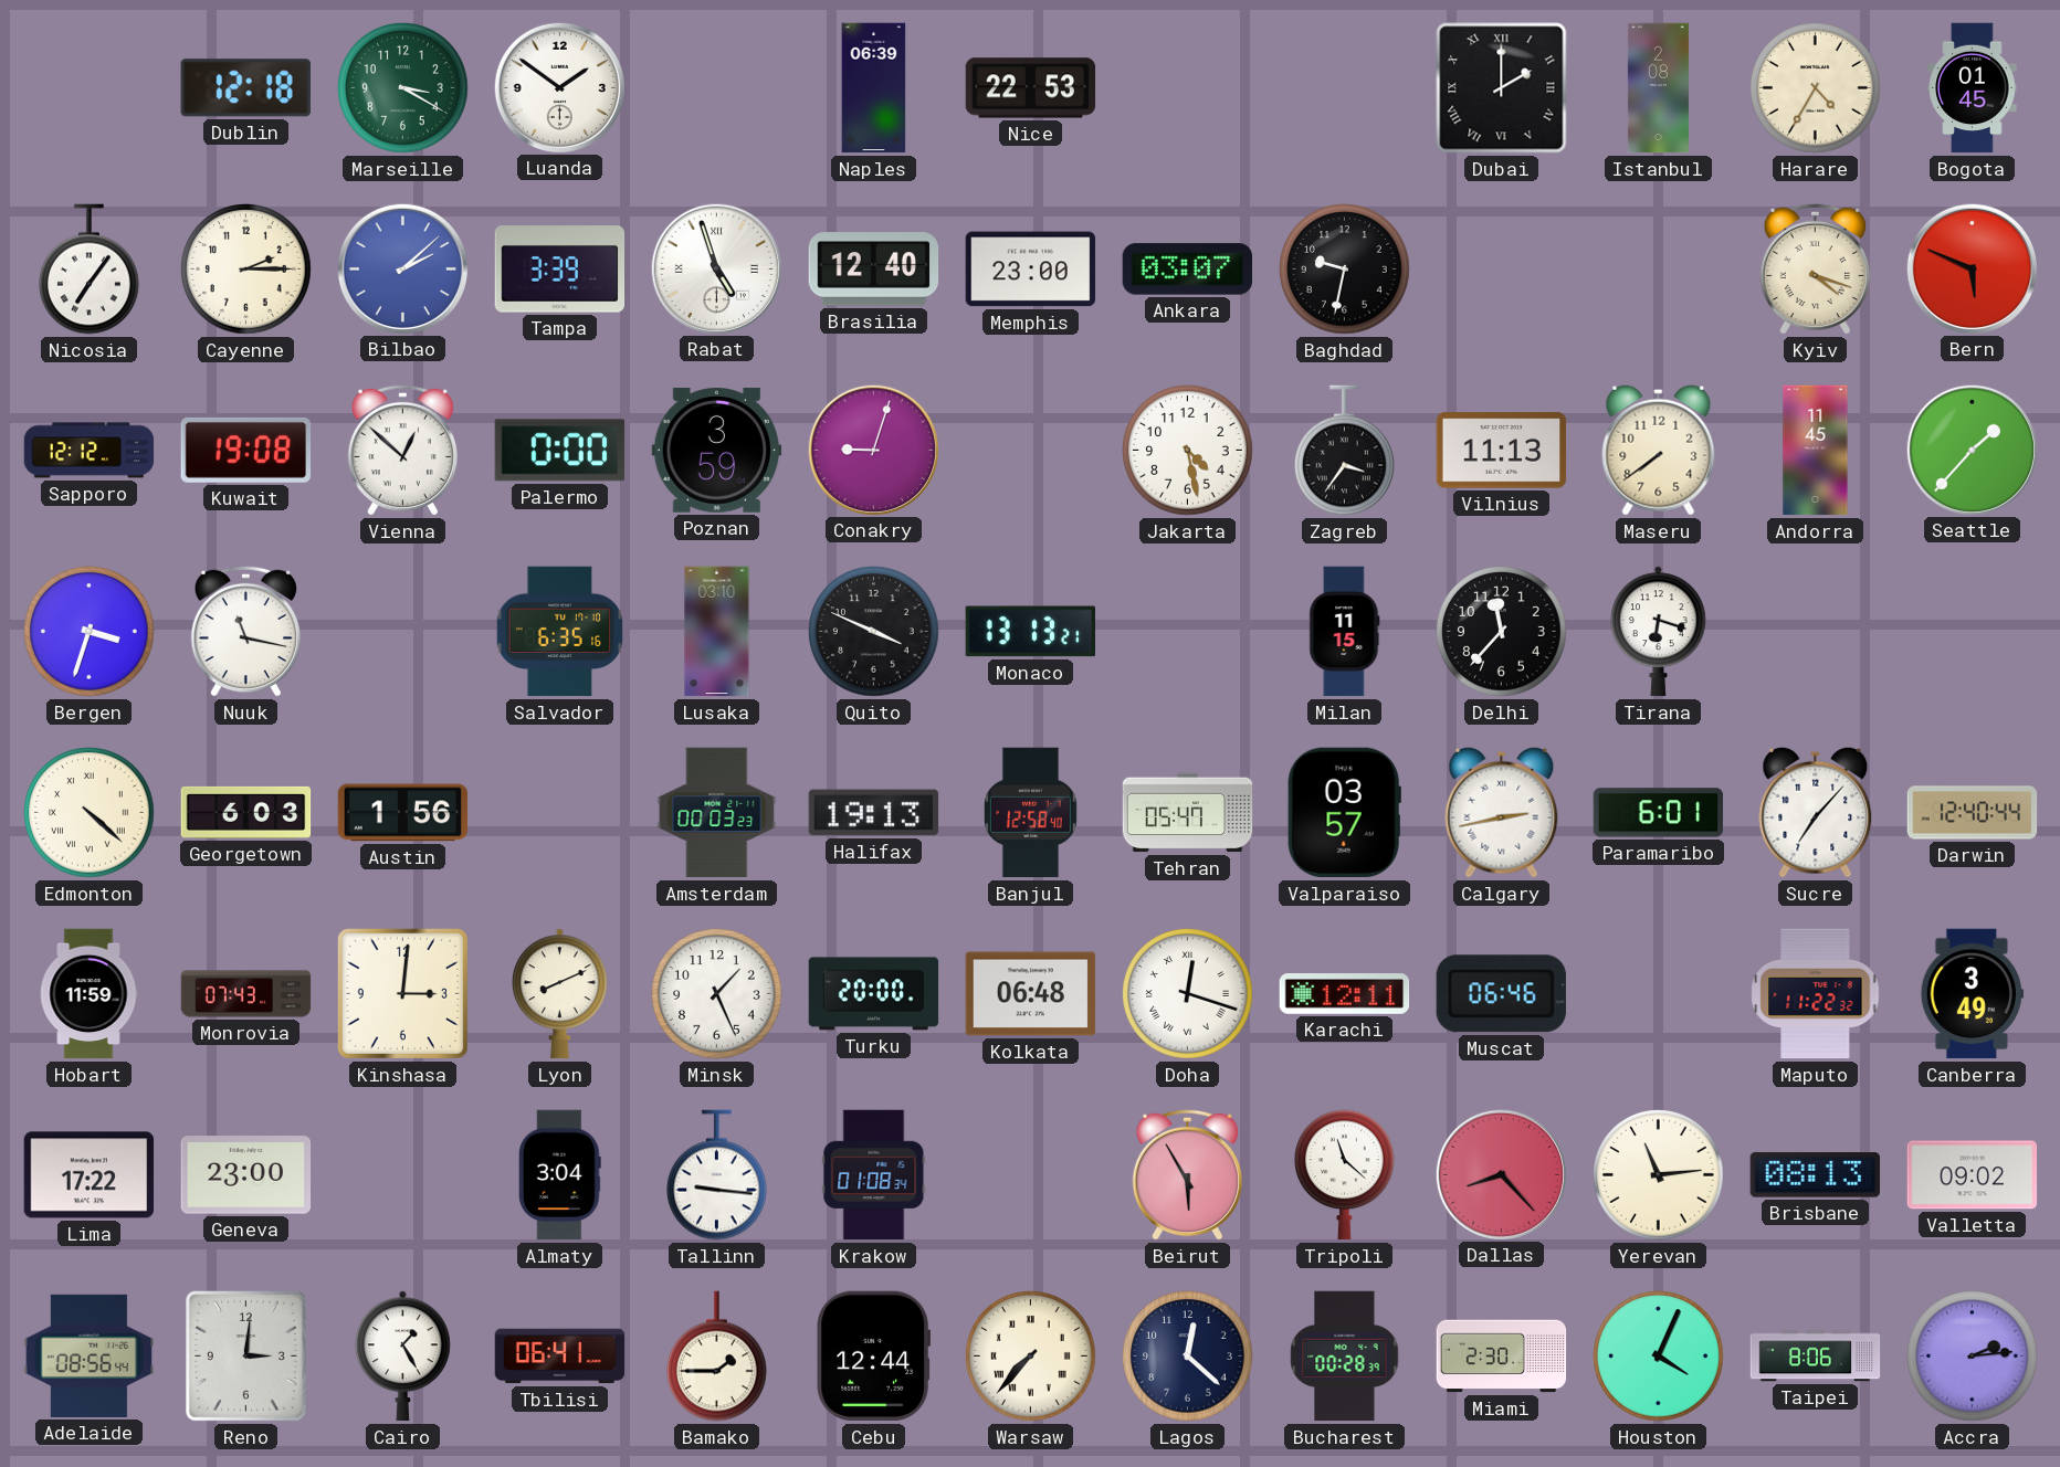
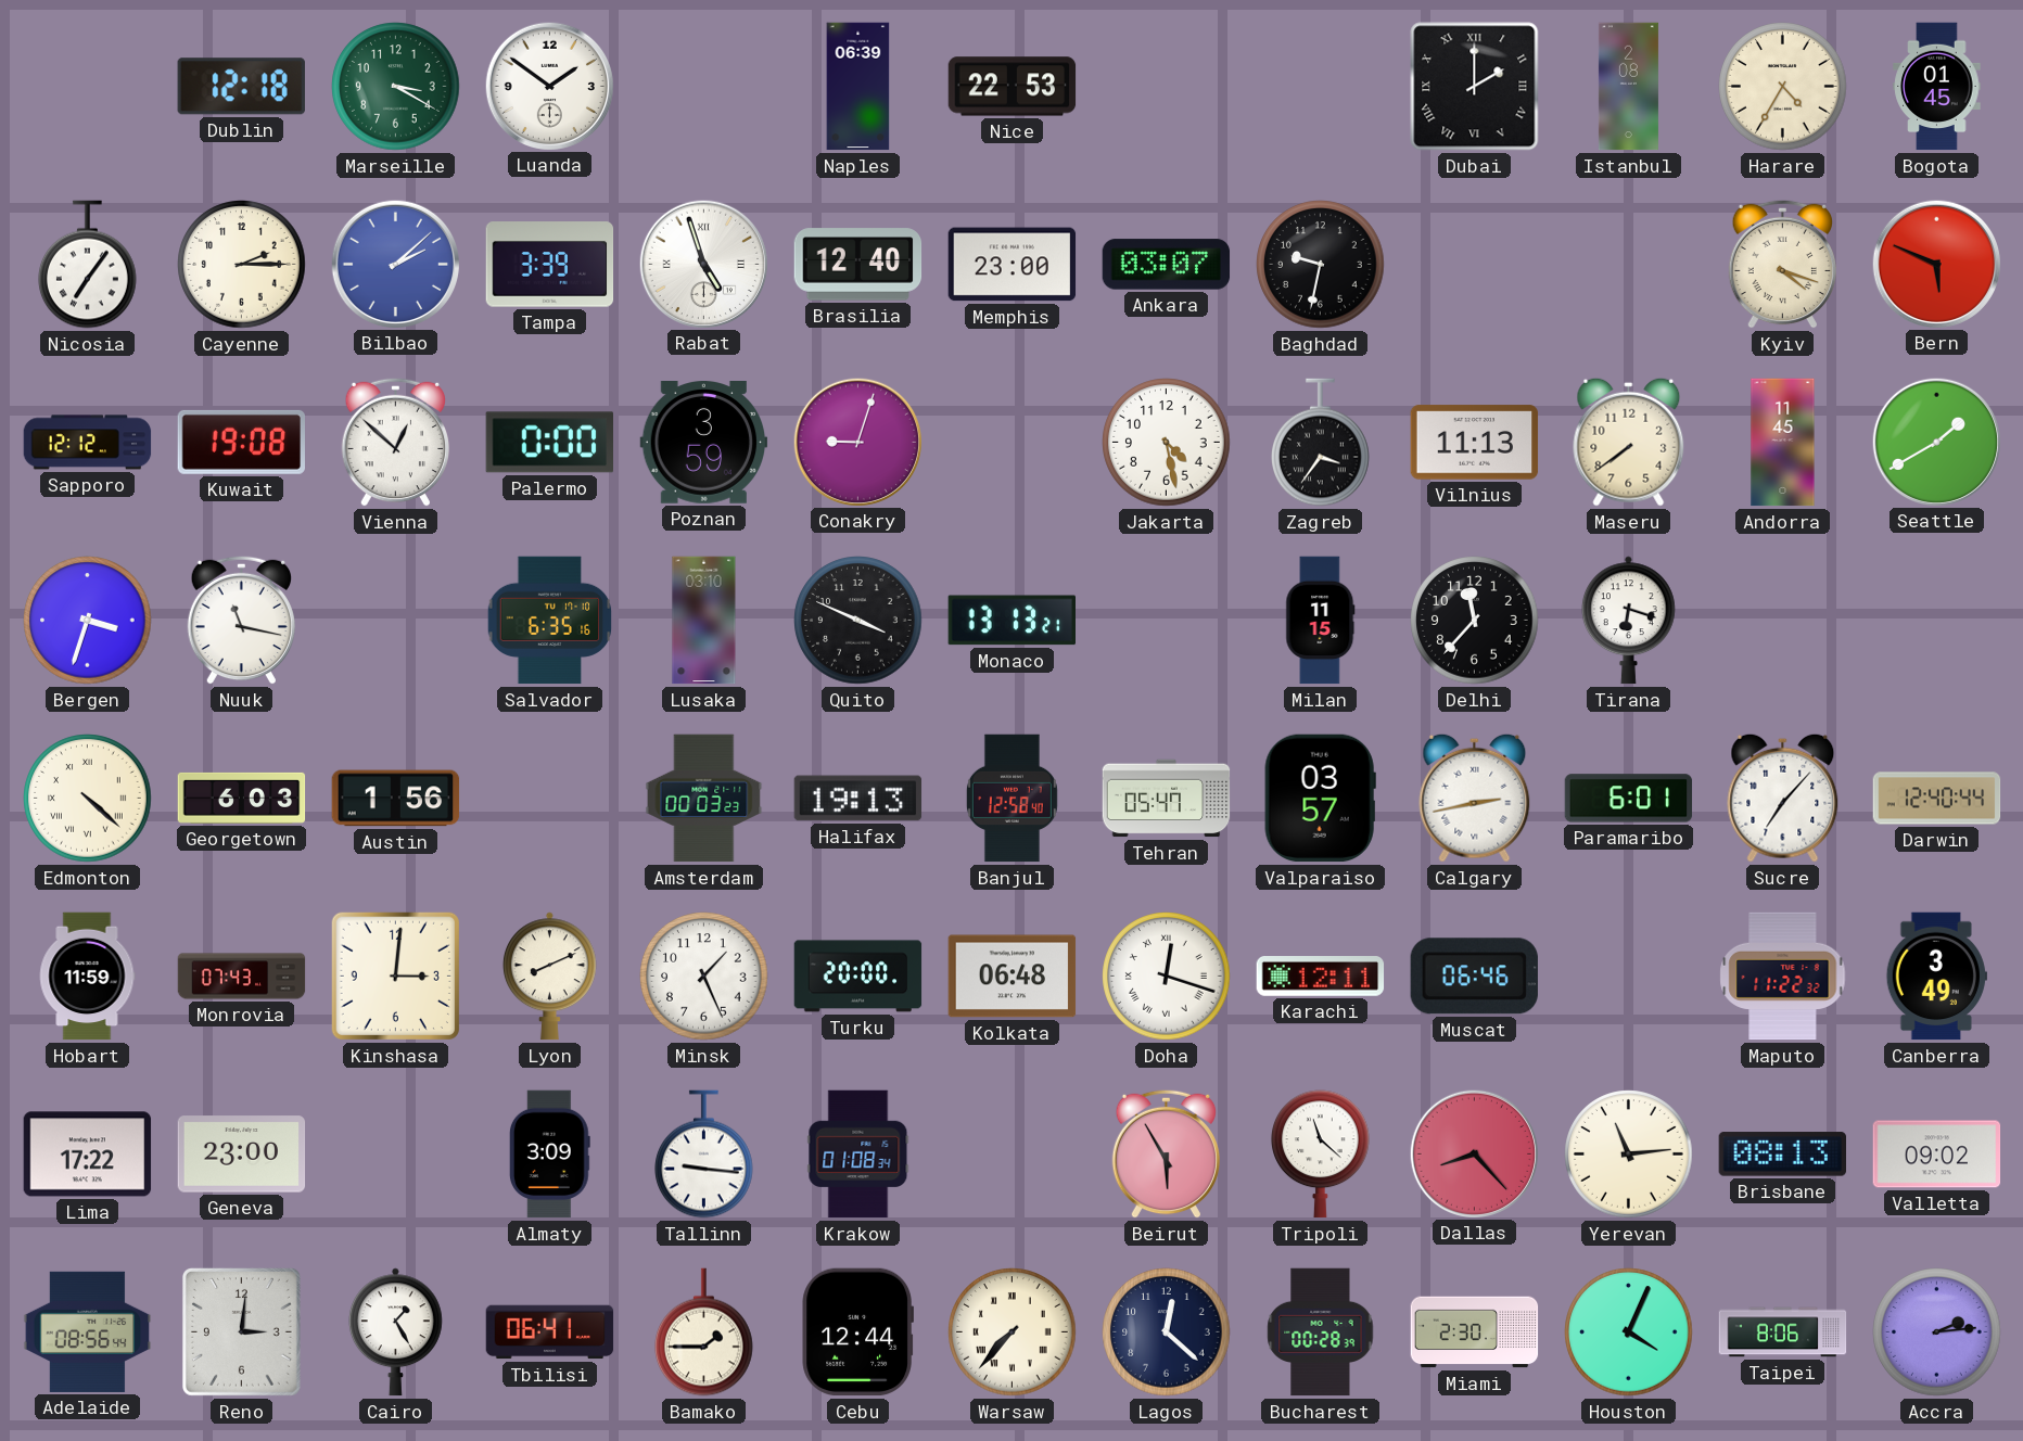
Seattle: 1:37 -> 1:40 (1936, 442)
Almaty: 3:04 -> 3:09 (549, 1155)
